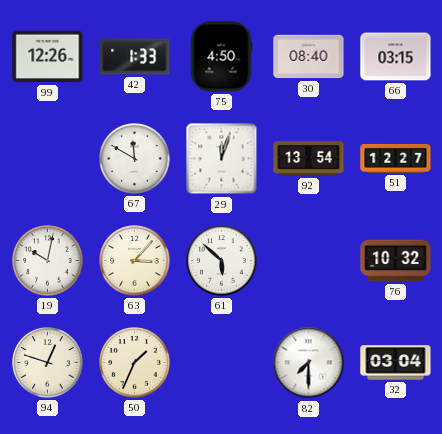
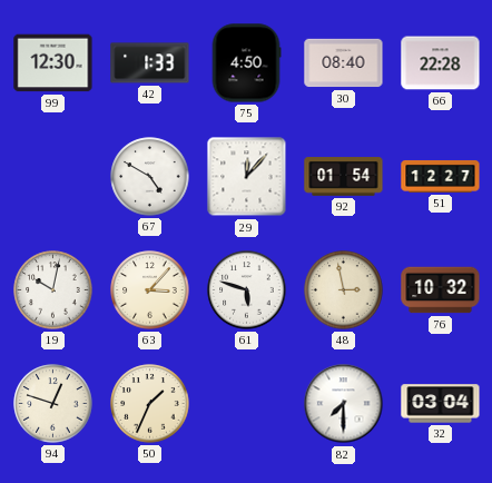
99: 12:26 -> 12:30 (53, 63)
66: 03:15 -> 22:28 (441, 63)
67: 11:50 -> 4:50 (150, 177)
29: 12:03 -> 12:07 (247, 177)
92: 13:54 -> 01:54 (344, 177)
61: 5:52 -> 5:48 (247, 290)
48: none -> 2:58 (344, 290)
